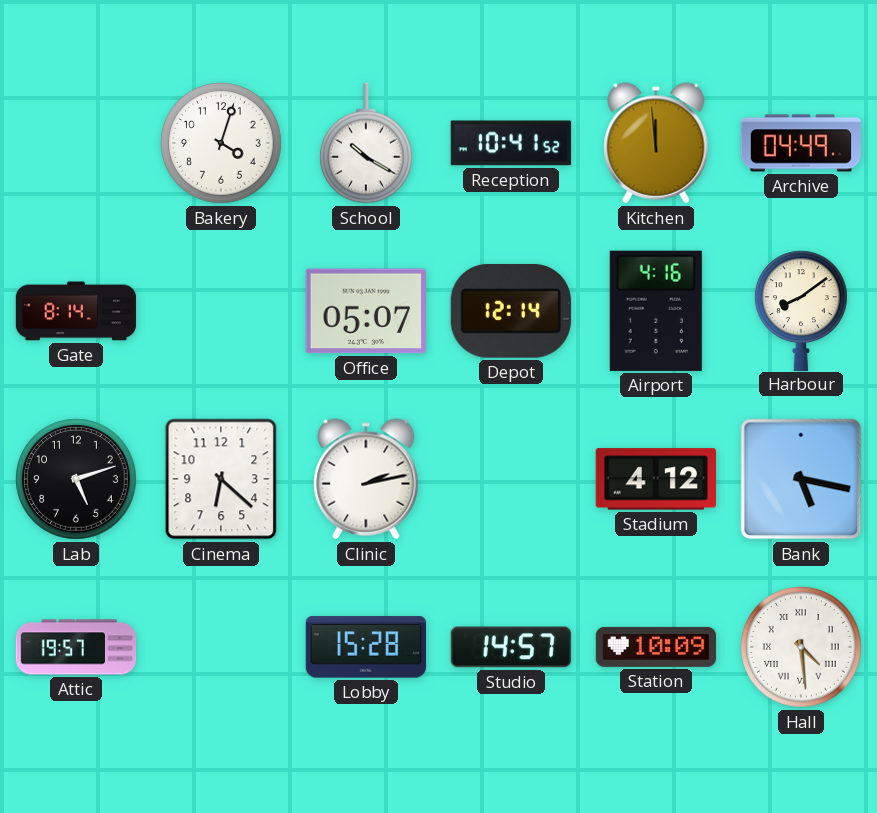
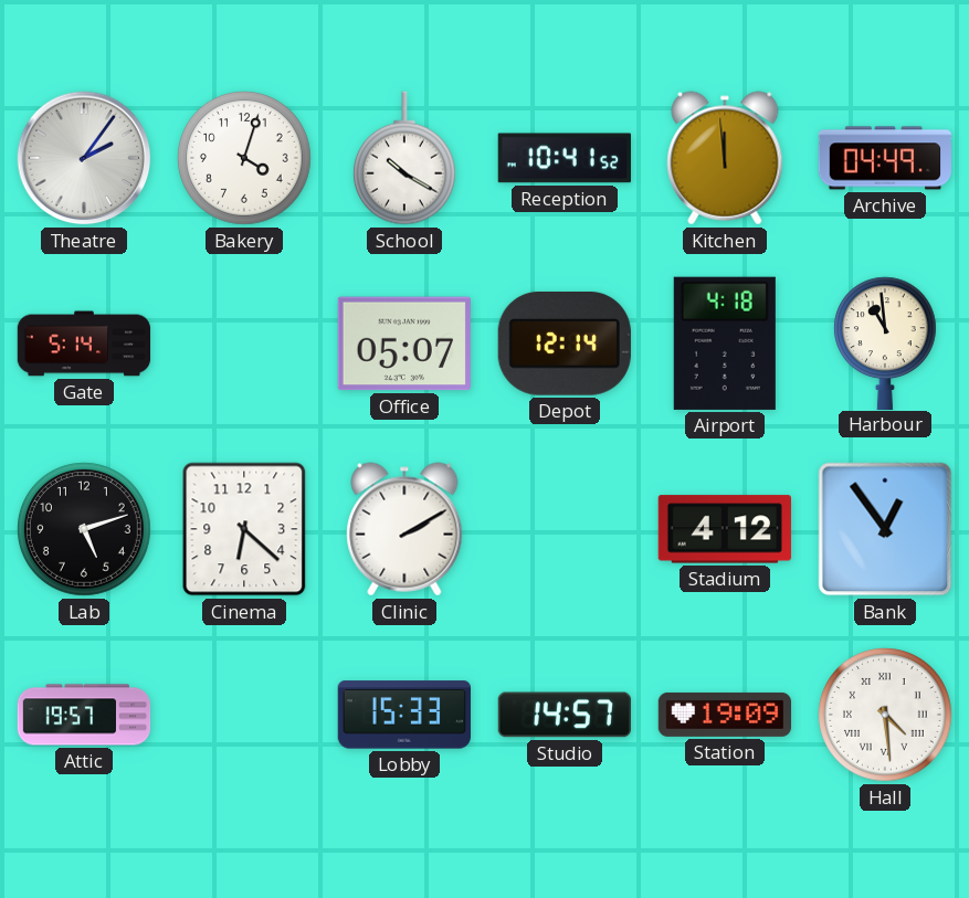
Theatre: none -> 2:06 (84, 158)
Gate: 8:14 -> 5:14 (84, 344)
Airport: 4:16 -> 4:18 (725, 344)
Harbour: 8:09 -> 10:59 (885, 342)
Clinic: 2:13 -> 2:10 (404, 529)
Bank: 5:17 -> 12:54 (885, 529)
Lobby: 15:28 -> 15:33 (404, 715)
Station: 10:09 -> 19:09 (724, 715)
